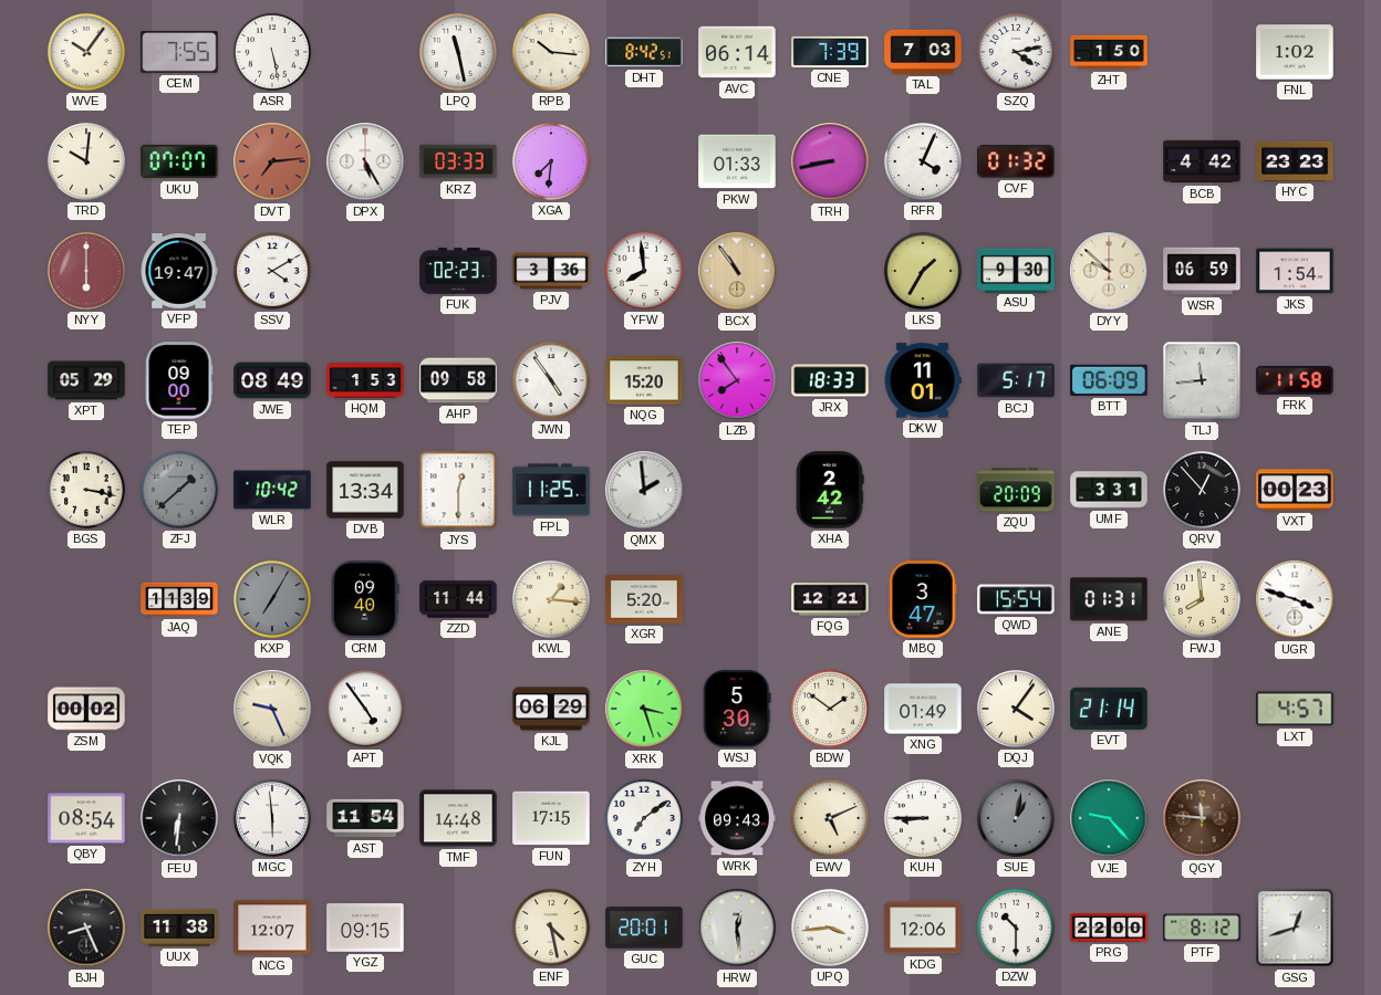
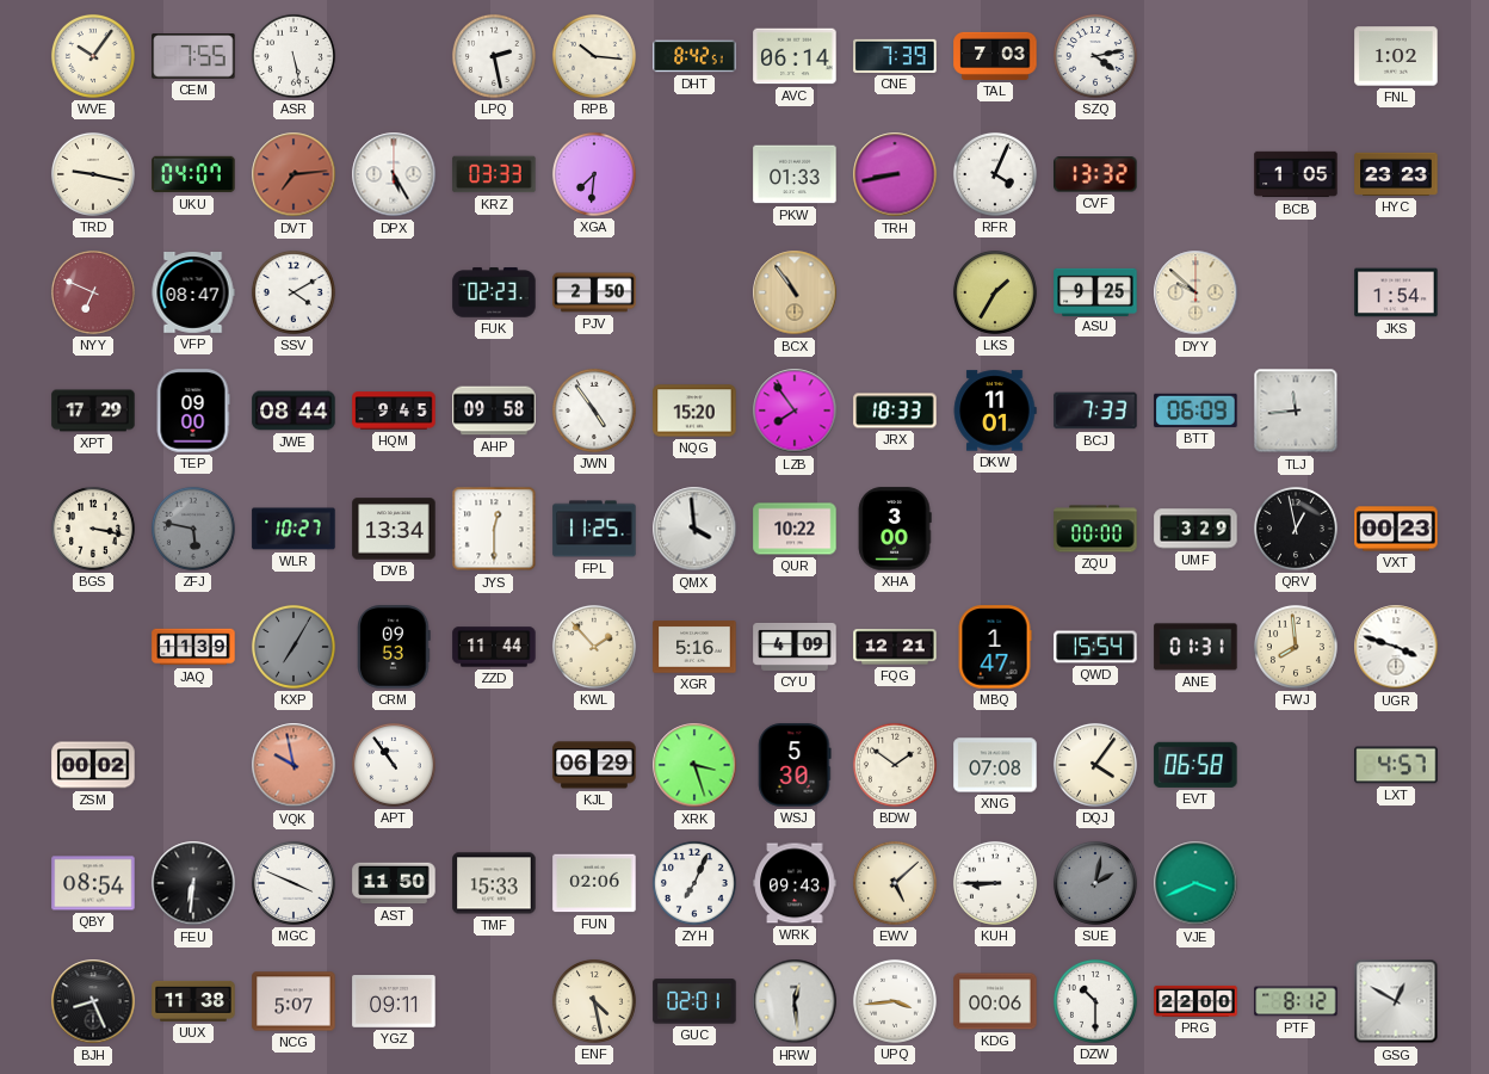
LPQ: 11:28 -> 2:28 (494, 56)
ZHT: 1:50 -> none (1109, 52)
TRD: 10:01 -> 9:17 (93, 174)
UKU: 07:07 -> 04:07 (193, 174)
CVF: 01:32 -> 13:32 (1095, 174)
BCB: 4:42 -> 1:05 (1296, 174)
NYY: 6:00 -> 6:49 (93, 292)
VFP: 19:47 -> 08:47 (193, 294)
PJV: 3:36 -> 2:50 (594, 292)
YFW: 7:59 -> none (644, 271)
ASU: 9:30 -> 9:25 (1095, 291)
WSR: 06:59 -> none (1202, 271)
XPT: 05:29 -> 17:29 (93, 411)
JWE: 08:49 -> 08:44 (294, 411)
HQM: 1:53 -> 9:45 (394, 411)
BCJ: 5:17 -> 7:33 (1095, 411)
FRK: 11:58 -> none (1295, 380)
ZFJ: 1:38 -> 5:47 (193, 529)
WLR: 10:42 -> 10:27 (294, 529)
QMX: 1:59 -> 3:59 (694, 529)
QUR: none -> 10:22 (795, 529)
XHA: 2:42 -> 3:00 (895, 529)
ZQU: 20:09 -> 00:00 (1095, 529)
UMF: 3:31 -> 3:29 (1195, 529)
QRV: 12:53 -> 12:58 (1296, 529)
CRM: 09:40 -> 09:53 (394, 647)
KWL: 1:16 -> 1:53 (594, 647)
XGR: 5:20 -> 5:16 (694, 647)
CYU: none -> 4:09 (795, 647)
MBQ: 3:47 -> 1:47 (995, 647)
VQK: 9:26 -> 9:58 (294, 765)
VQK dial: cream -> salmon (294, 765)
APT: 4:54 -> 10:54 (394, 765)
XNG: 01:49 -> 07:08 (995, 765)
EVT: 21:14 -> 06:58 (1195, 765)
MGC: 5:59 -> 3:49 (294, 883)
AST: 11:54 -> 11:50 (394, 883)
TMF: 14:48 -> 15:33 (494, 883)
FUN: 17:15 -> 02:06 (594, 883)
ZYH: 7:09 -> 7:04 (694, 883)
EWV: 5:11 -> 5:08 (895, 883)
SUE: 1:02 -> 2:02 (1095, 883)
VJE: 9:23 -> 3:41 (1195, 883)
QGY: 11:46 -> none (1202, 818)
NCG: 12:07 -> 5:07 (294, 1001)
YGZ: 09:15 -> 09:11 (394, 1002)
GUC: 20:01 -> 02:01 (694, 1001)
KDG: 12:06 -> 00:06 (995, 1001)
GSG: 12:42 -> 12:50 (1396, 1001)
